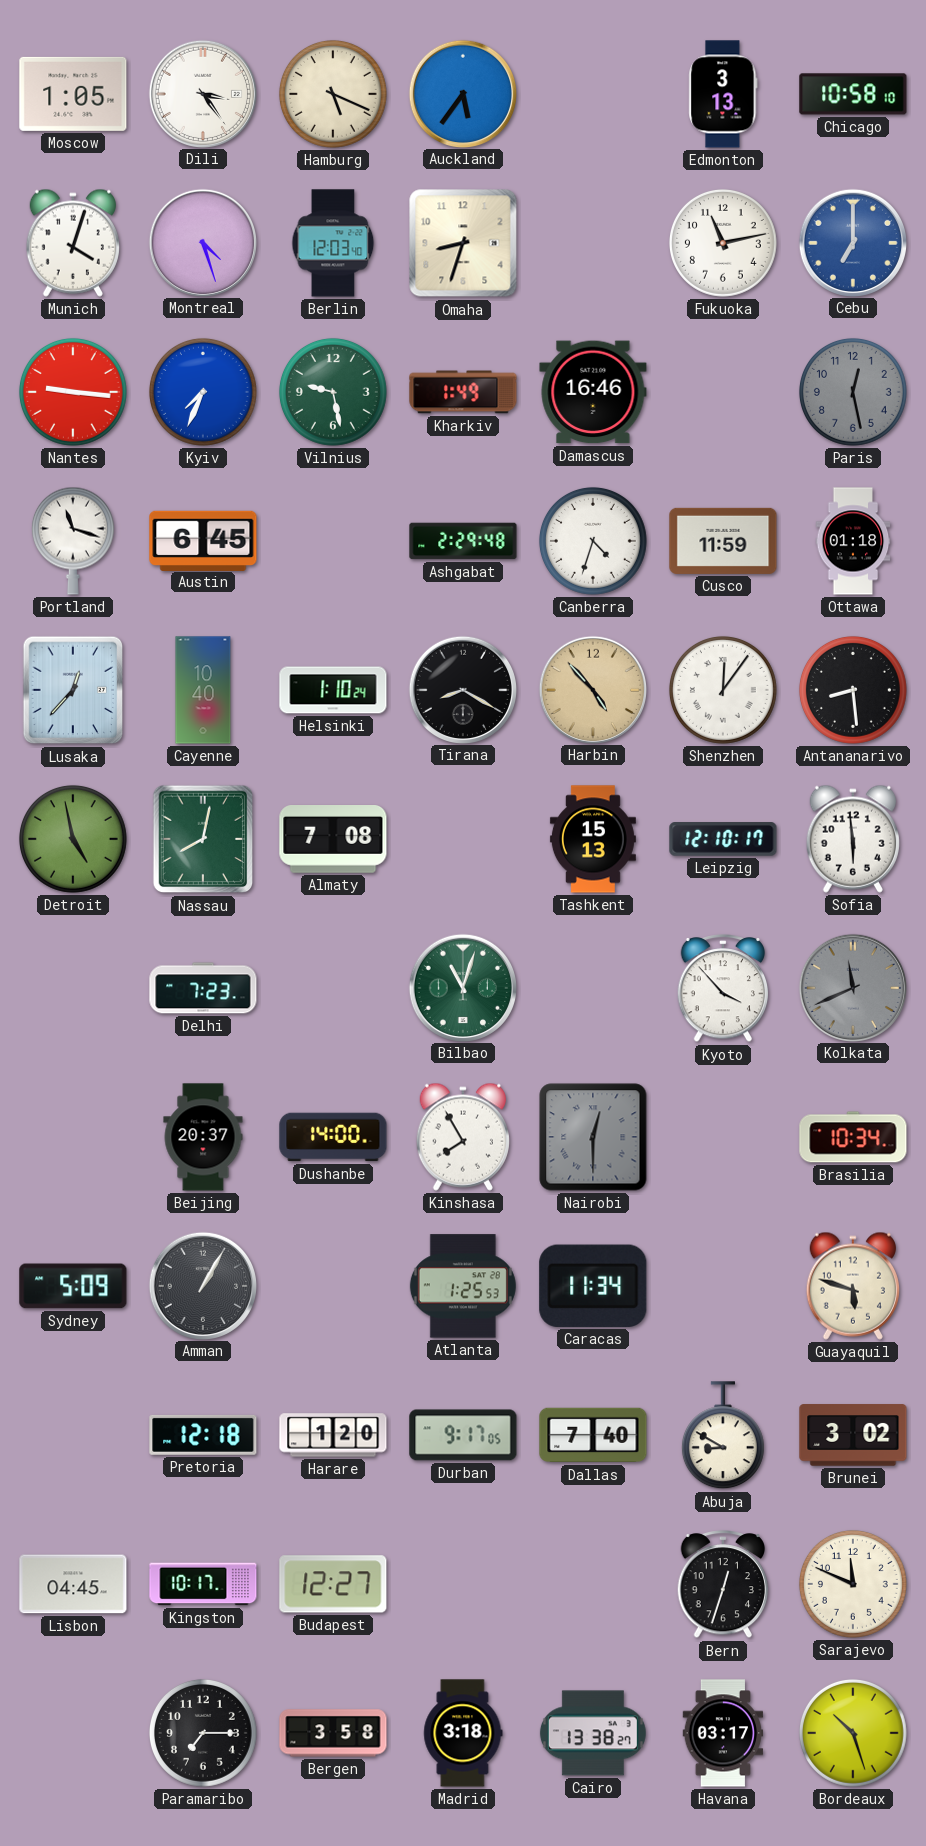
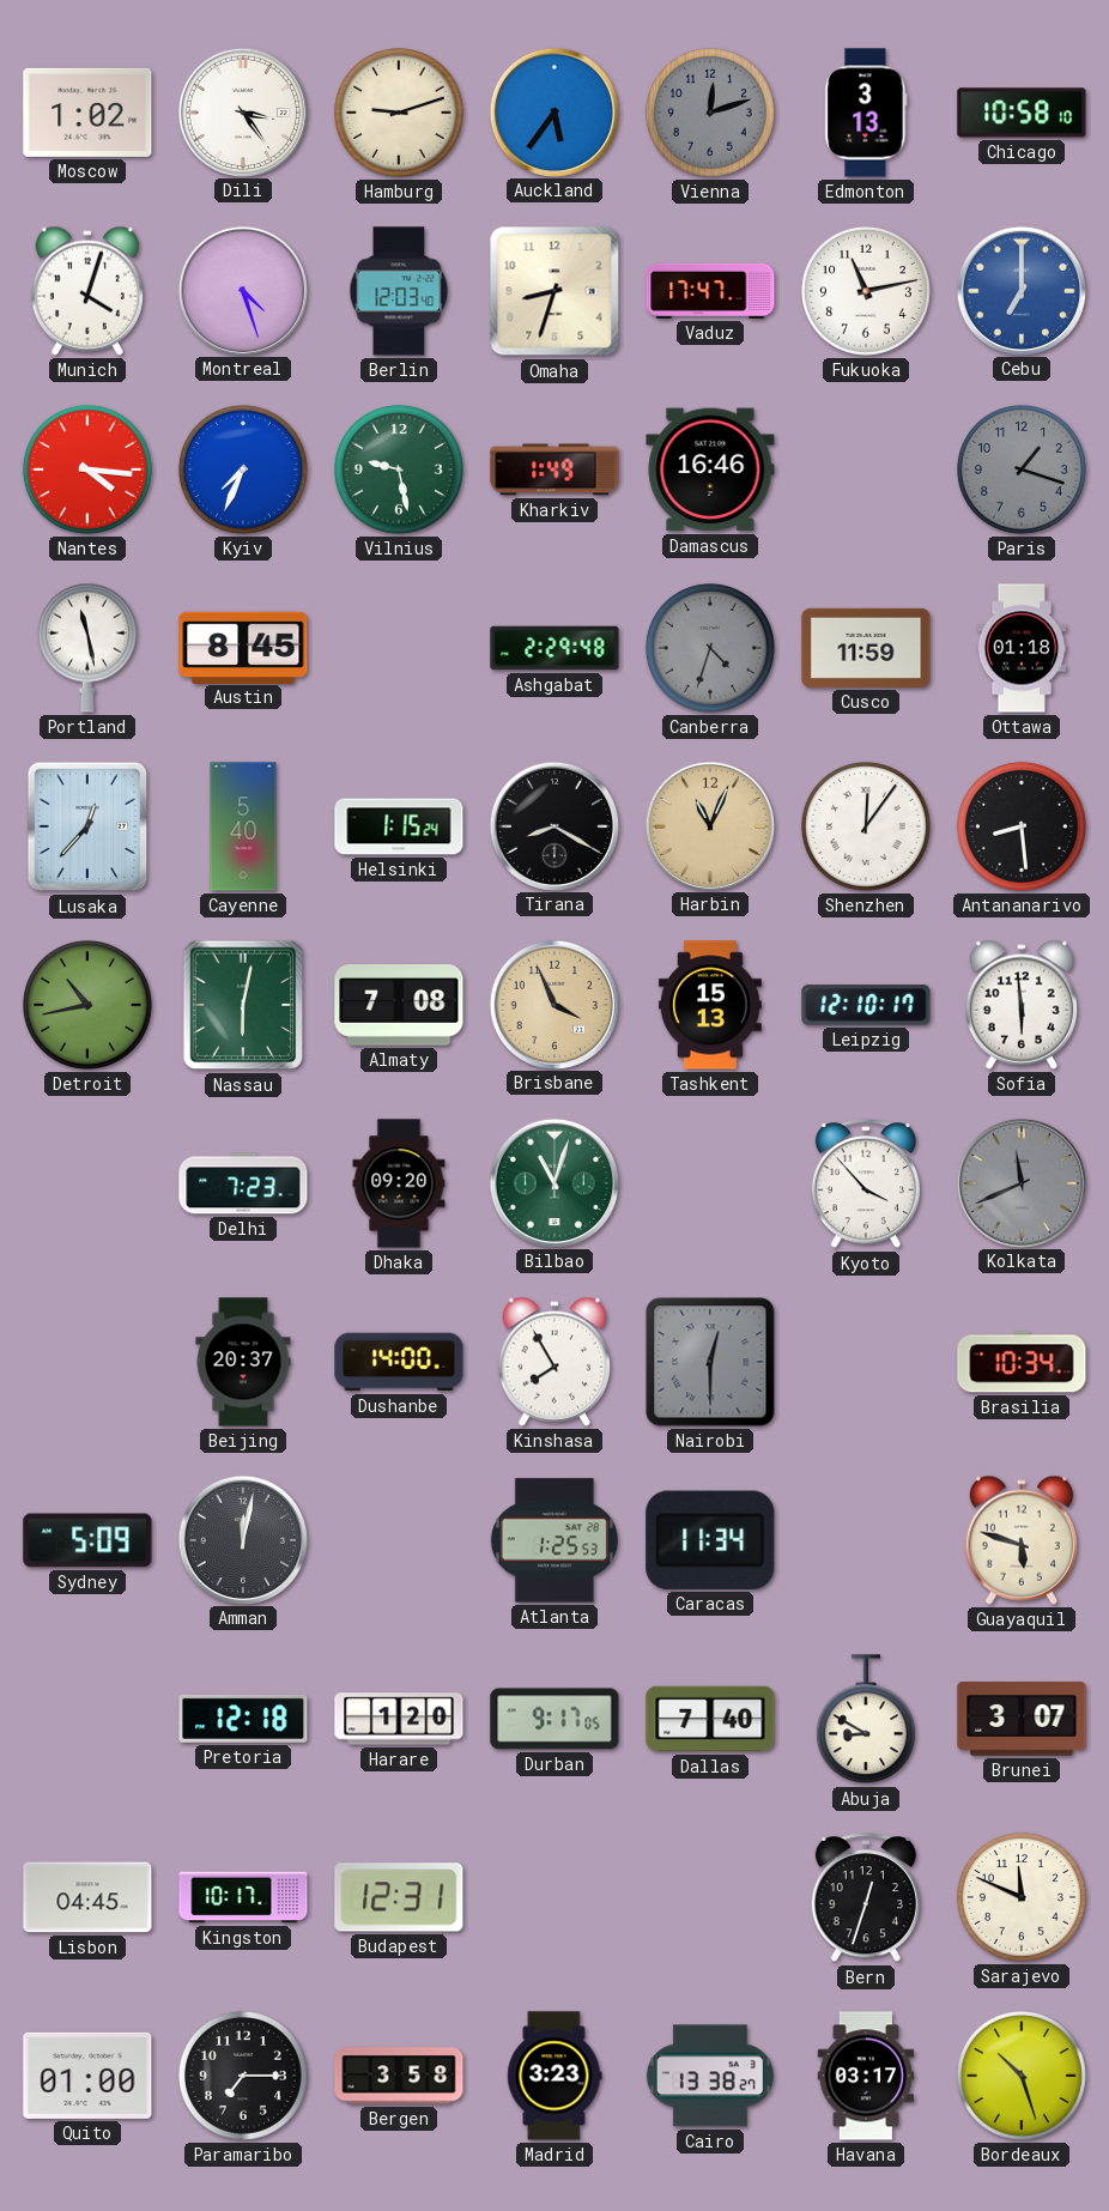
Moscow: 1:05 -> 1:02 (87, 113)
Hamburg: 5:19 -> 9:12 (399, 113)
Vienna: none -> 12:12 (710, 113)
Vaduz: none -> 17:47 (710, 291)
Nantes: 9:16 -> 4:16 (87, 470)
Paris: 12:28 -> 1:18 (1022, 470)
Portland: 11:18 -> 11:28 (87, 648)
Austin: 6:45 -> 8:45 (243, 647)
Canberra dial: white -> grey (710, 648)
Cayenne: 10:40 -> 5:40 (243, 826)
Helsinki: 1:10 -> 1:15 (399, 826)
Harbin: 4:53 -> 11:04 (709, 825)
Detroit: 4:58 -> 10:43 (87, 1005)
Nassau: 8:02 -> 6:02 (243, 1005)
Brisbane: none -> 3:56 (553, 1004)
Dhaka: none -> 09:20 (399, 1183)
Amman: 1:05 -> 12:02 (242, 1539)
Brunei: 3:02 -> 3:07 (1022, 1719)
Budapest: 12:27 -> 12:31 (399, 1897)
Quito: none -> 01:00 (87, 2076)
Madrid: 3:18 -> 3:23 (554, 2076)
